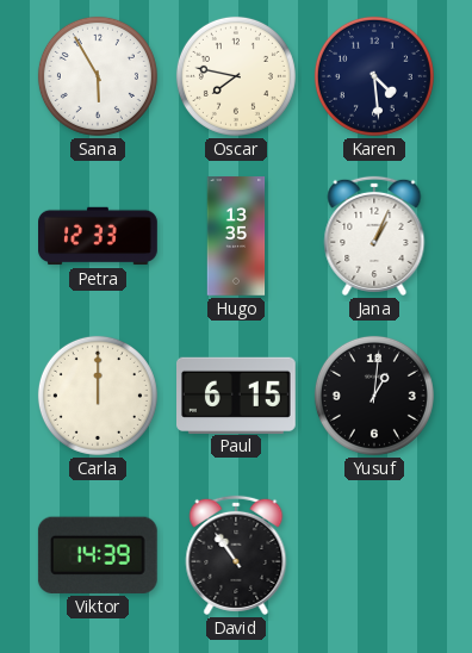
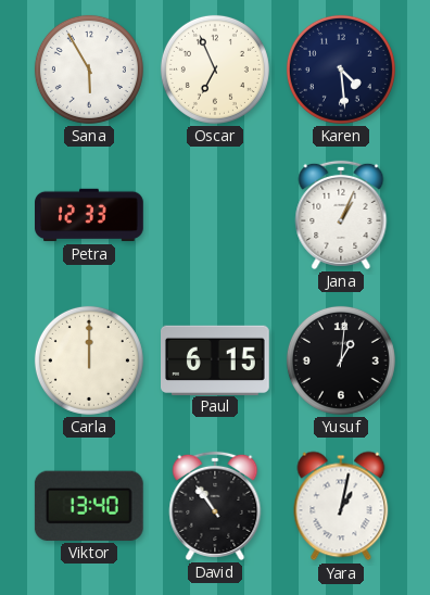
Oscar: 7:47 -> 6:56 (215, 69)
Hugo: 13:35 -> none (236, 236)
Viktor: 14:39 -> 13:40 (89, 506)
Yara: none -> 1:02 (341, 506)
